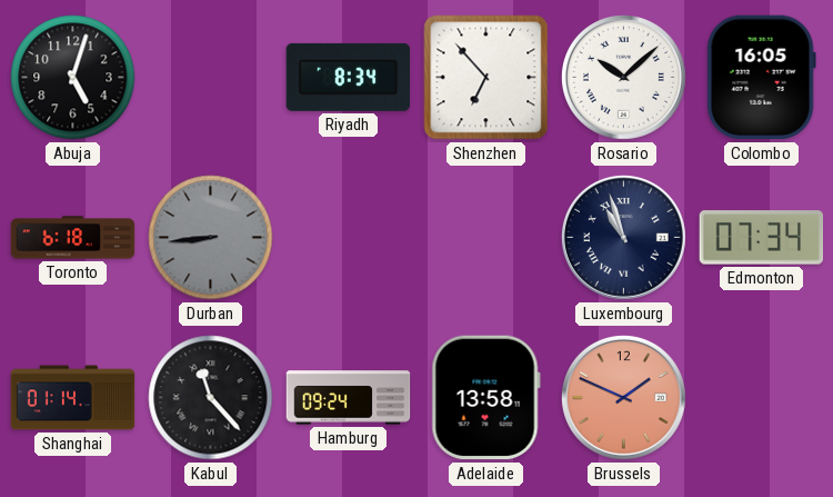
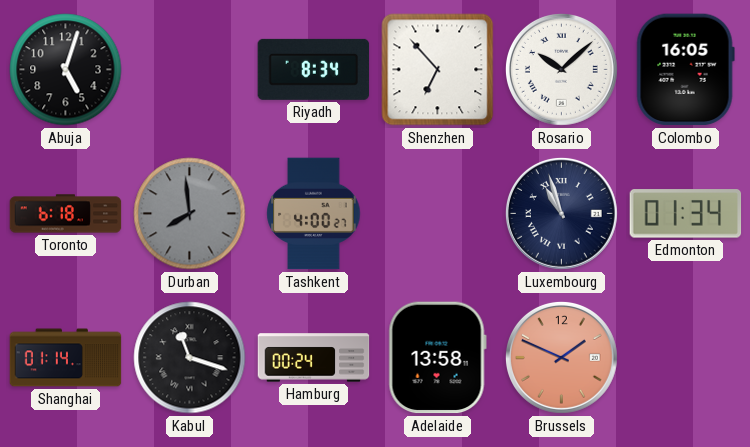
Durban: 8:44 -> 7:59 (190, 214)
Tashkent: none -> 4:00 (314, 214)
Edmonton: 07:34 -> 01:34 (686, 214)
Kabul: 11:23 -> 11:18 (190, 358)
Hamburg: 09:24 -> 00:24 (314, 358)
